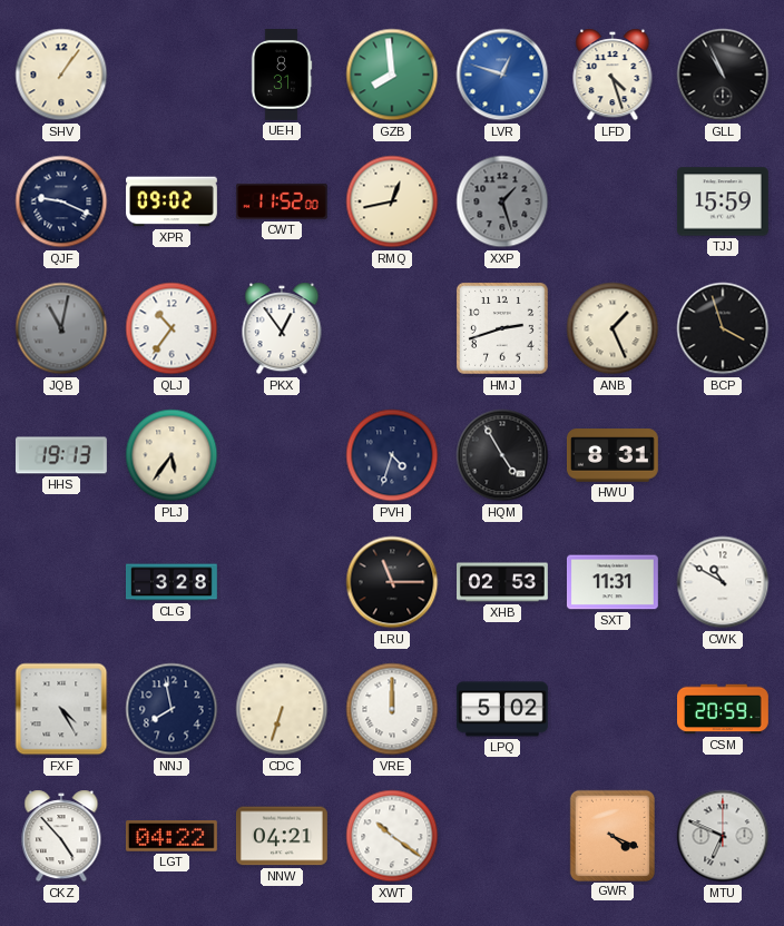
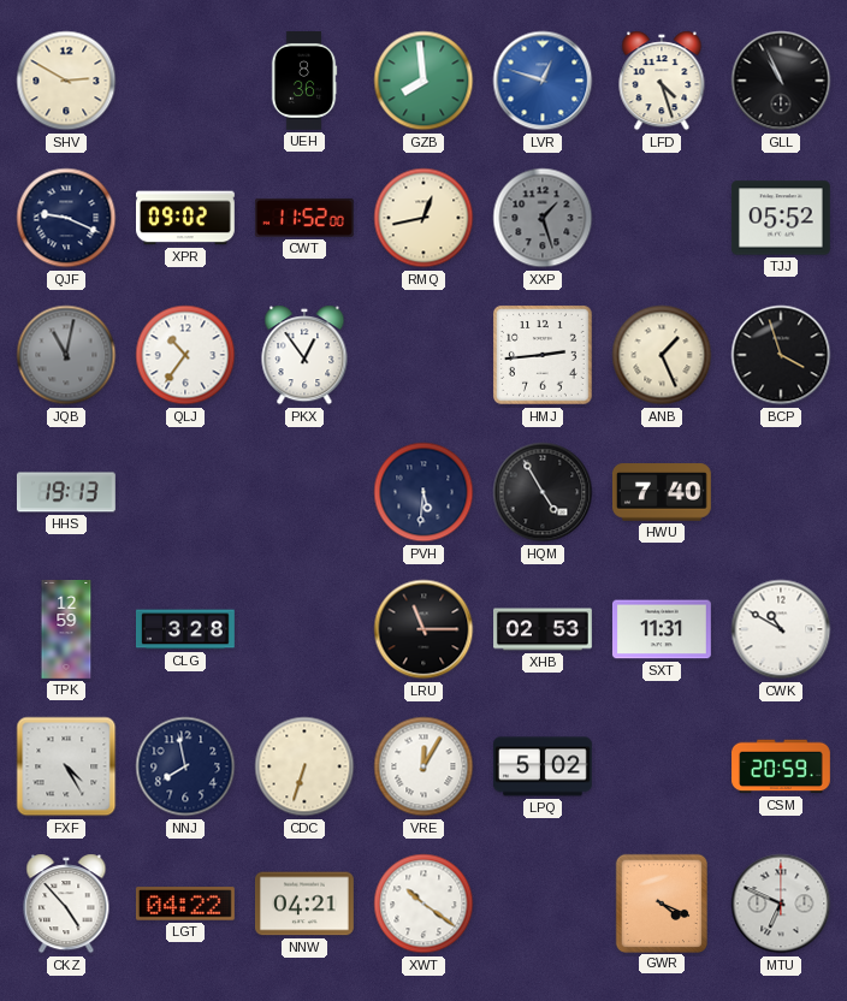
SHV: 1:06 -> 2:50 (66, 81)
UEH: 8:31 -> 8:36 (304, 82)
TJJ: 15:59 -> 05:52 (781, 218)
HMJ: 2:42 -> 2:44 (544, 356)
PLJ: 5:36 -> none (171, 455)
PVH: 4:33 -> 5:31 (423, 492)
HWU: 8:31 -> 7:40 (662, 492)
TPK: none -> 12:59 (66, 630)
VRE: 12:00 -> 12:05 (423, 766)
